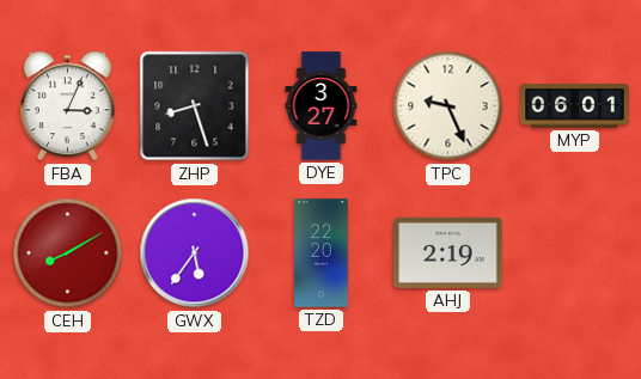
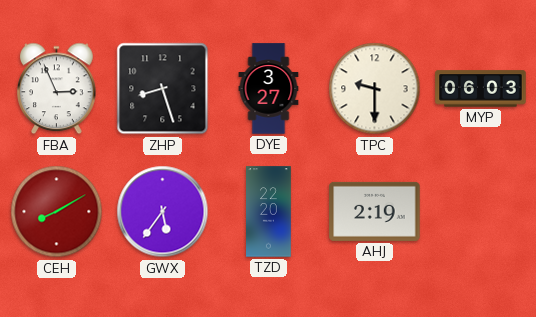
FBA: 3:04 -> 2:56 (57, 89)
TPC: 9:26 -> 9:30 (375, 89)
MYP: 06:01 -> 06:03 (481, 89)
